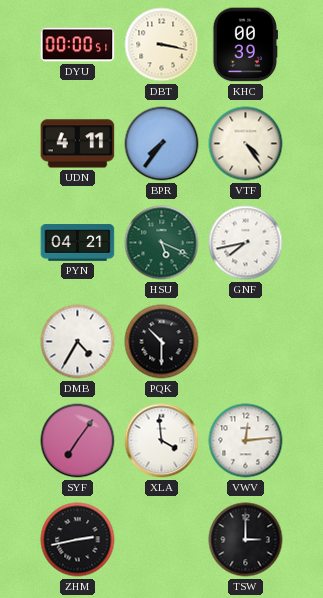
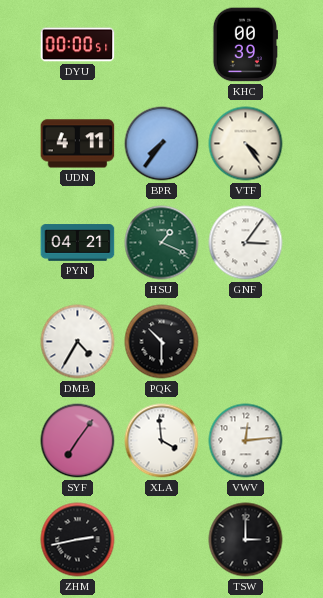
DBT: 3:17 -> none (162, 45)
HSU: 5:19 -> 1:19 (162, 243)
GNF: 7:43 -> 3:06 (246, 243)
